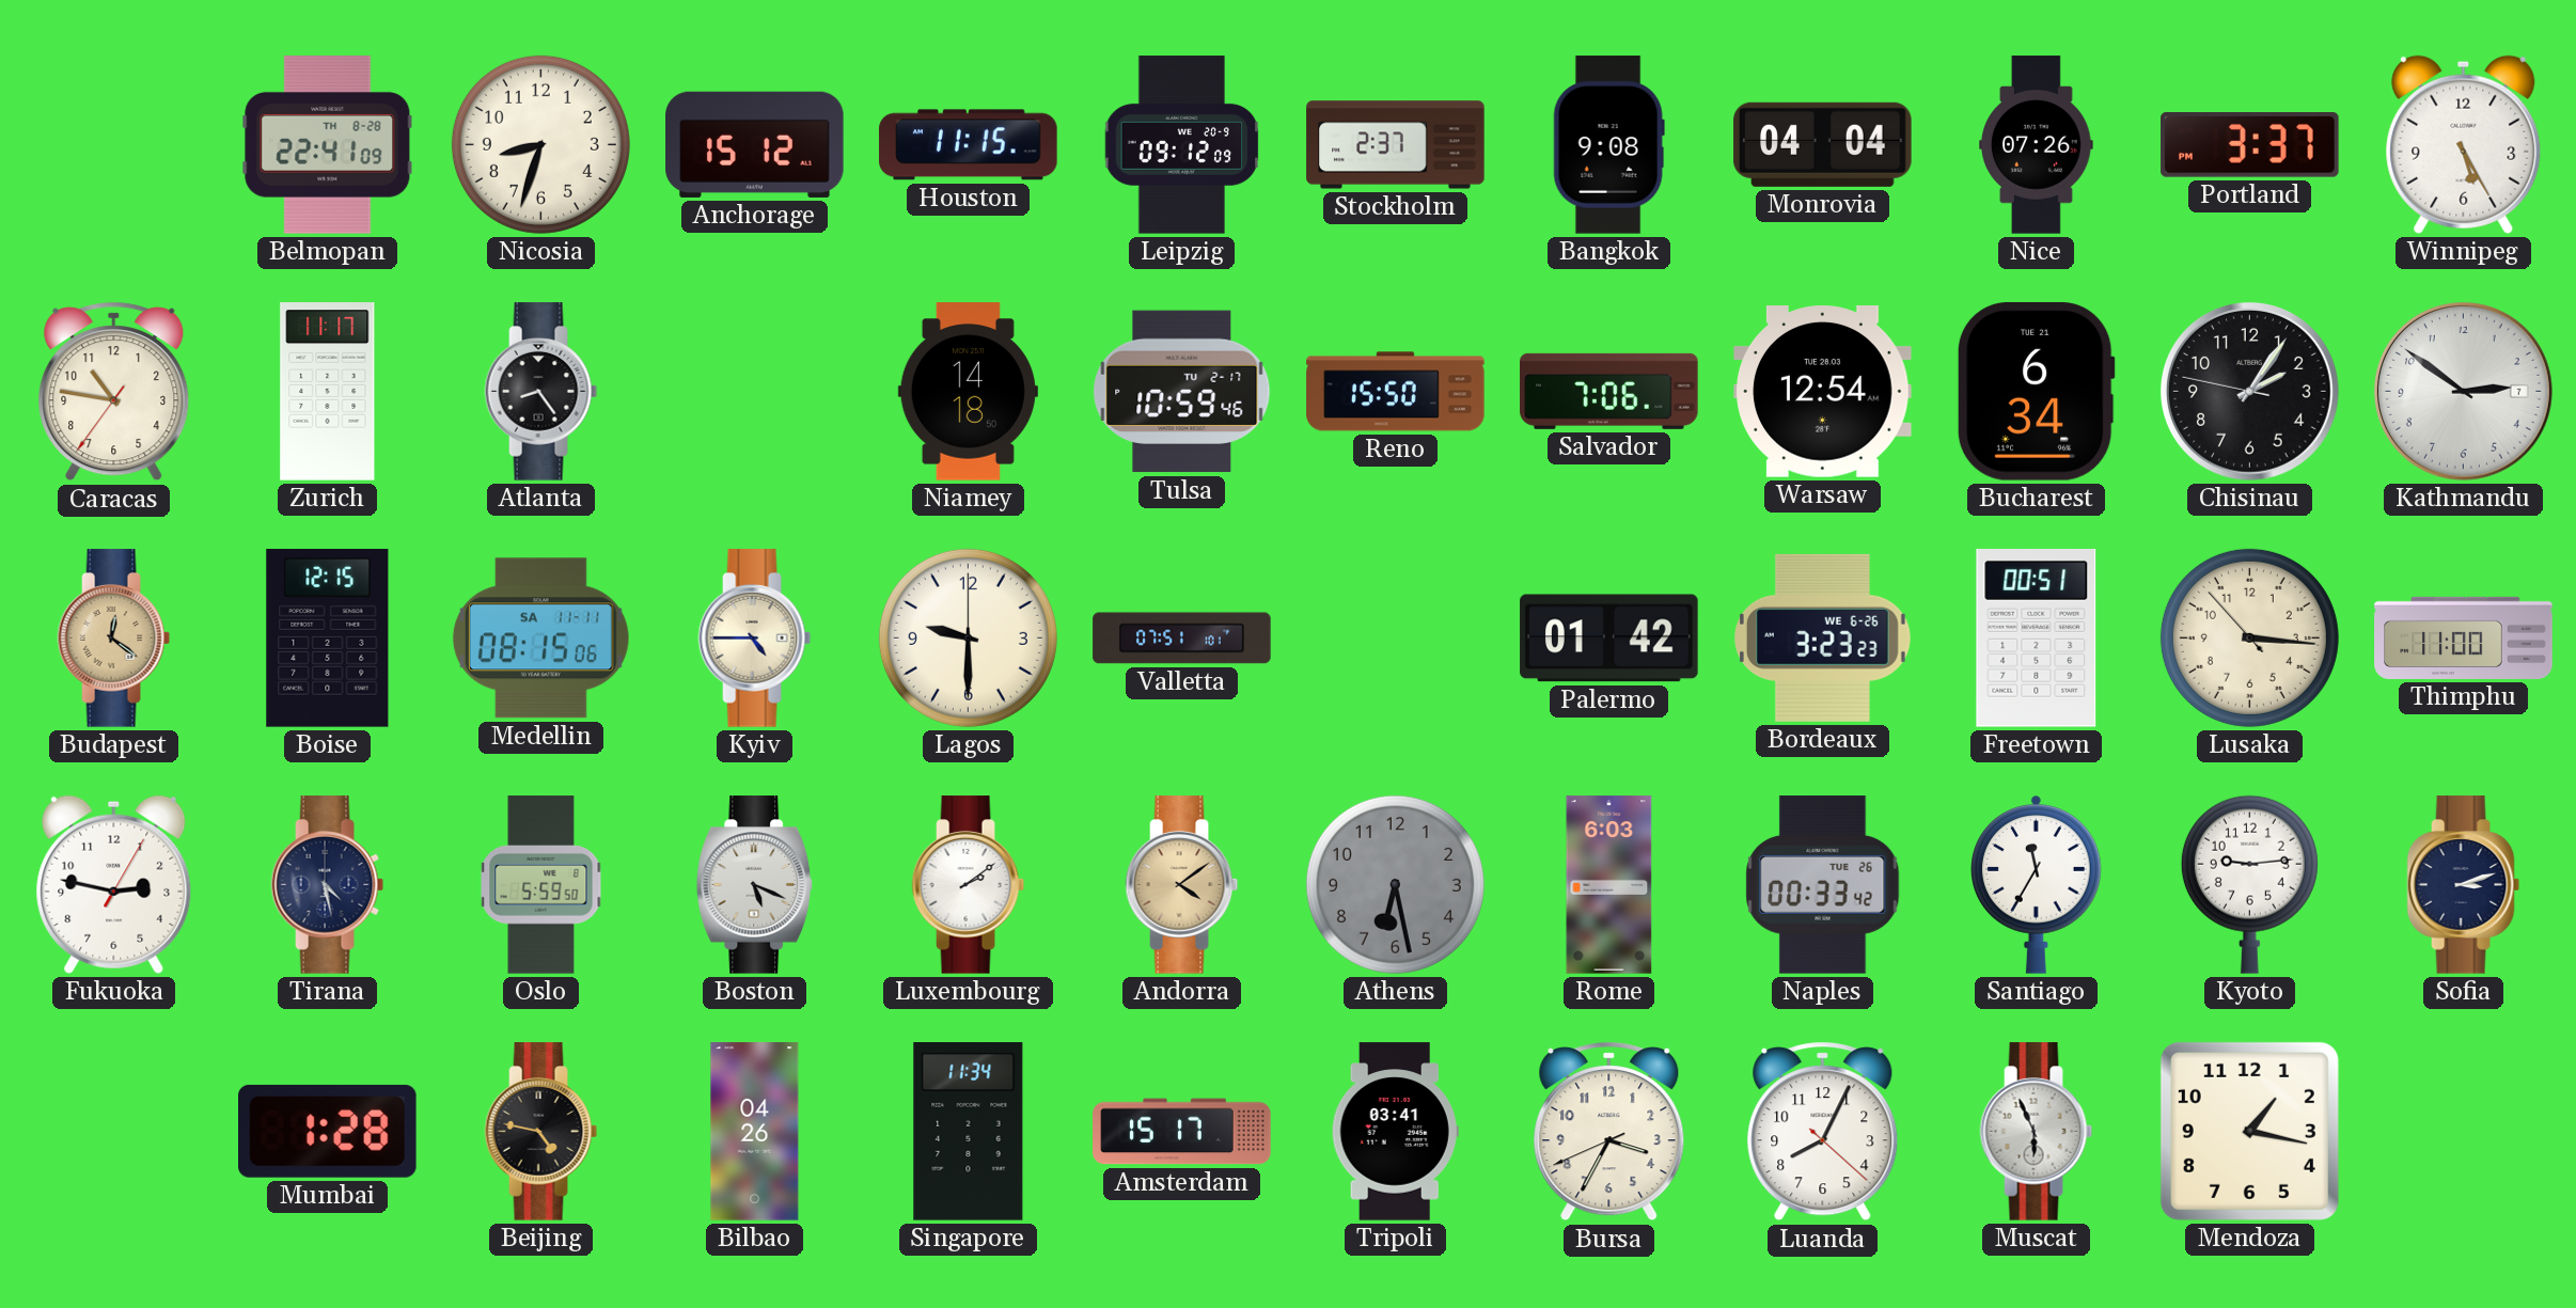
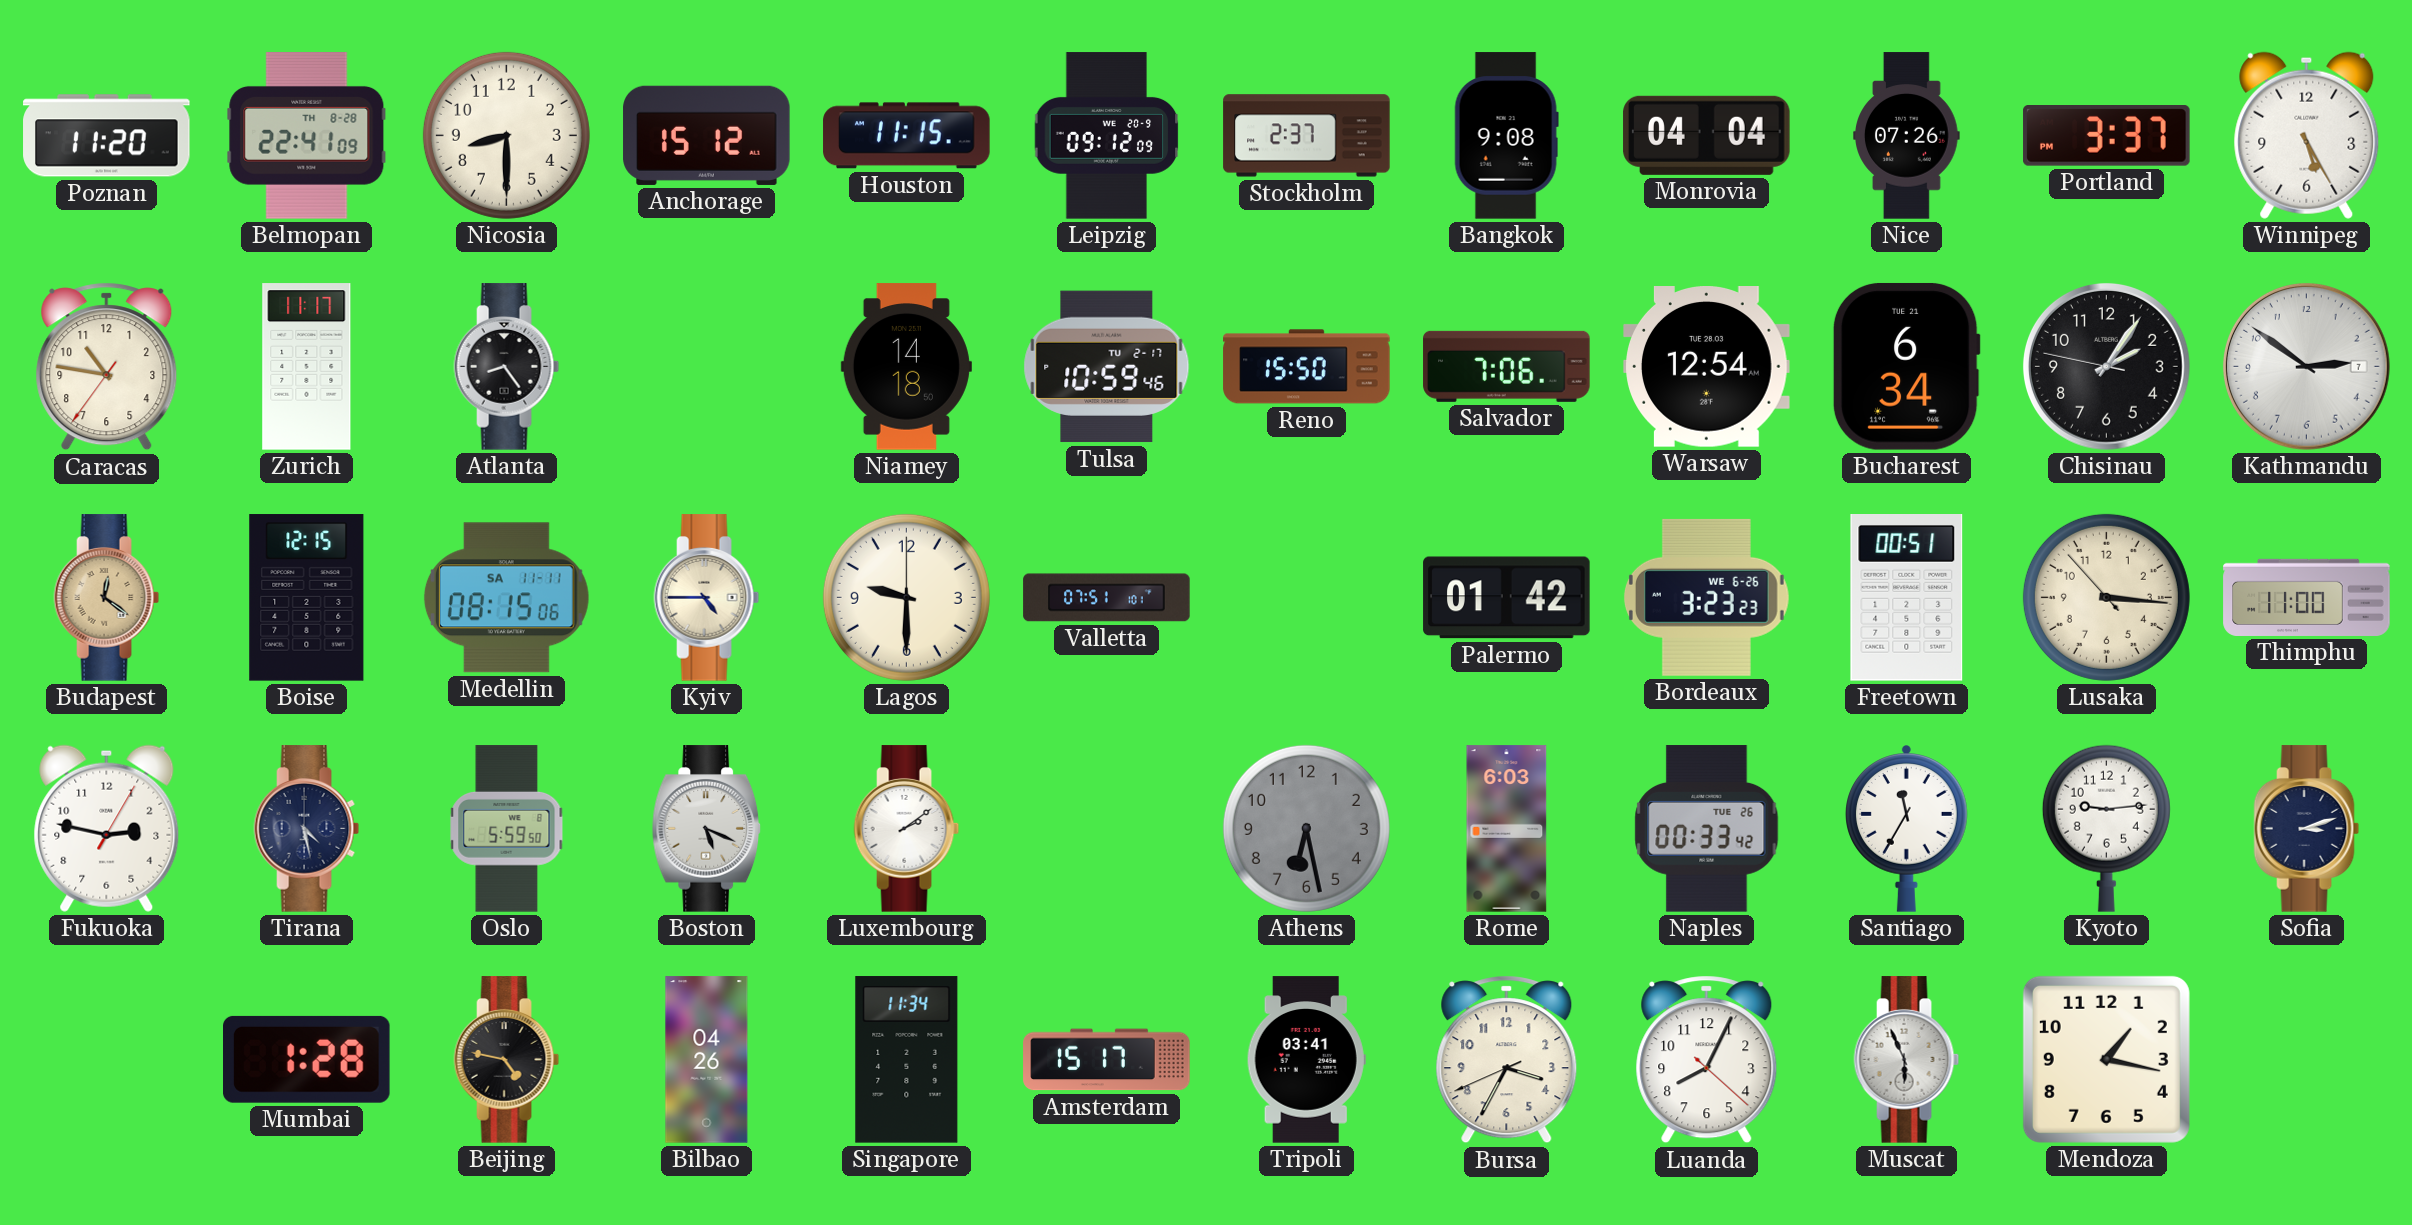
Poznan: none -> 11:20 (107, 136)
Nicosia: 8:33 -> 8:30 (506, 135)
Andorra: 4:09 -> none (1182, 885)
